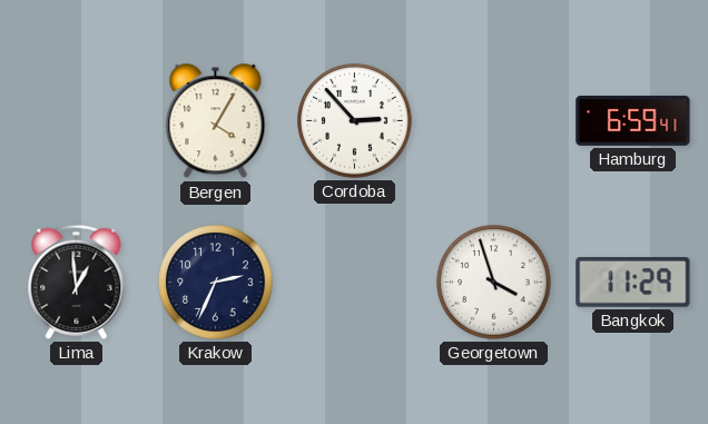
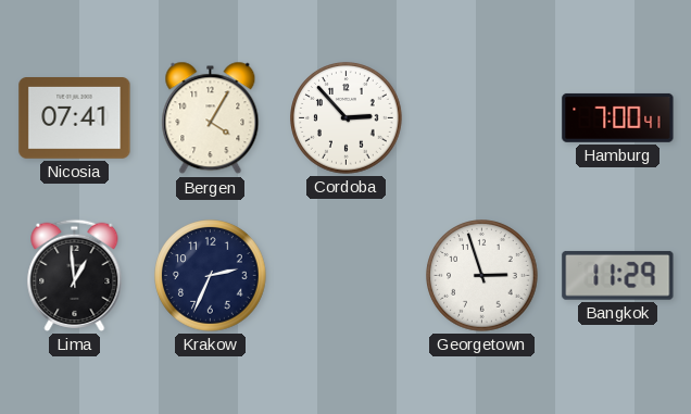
Nicosia: none -> 07:41 (75, 118)
Hamburg: 6:59 -> 7:00 (618, 117)
Georgetown: 3:57 -> 2:57 (482, 276)
